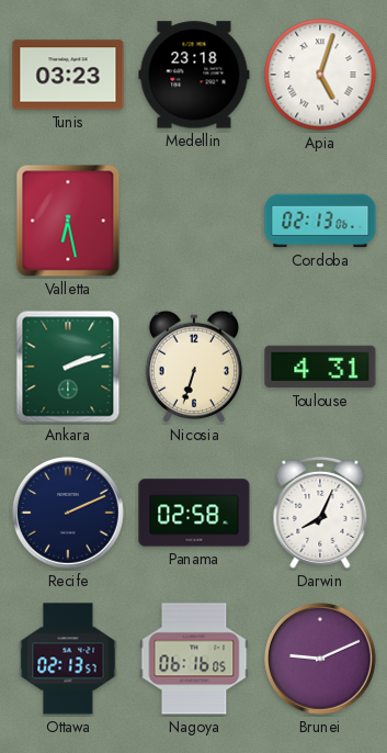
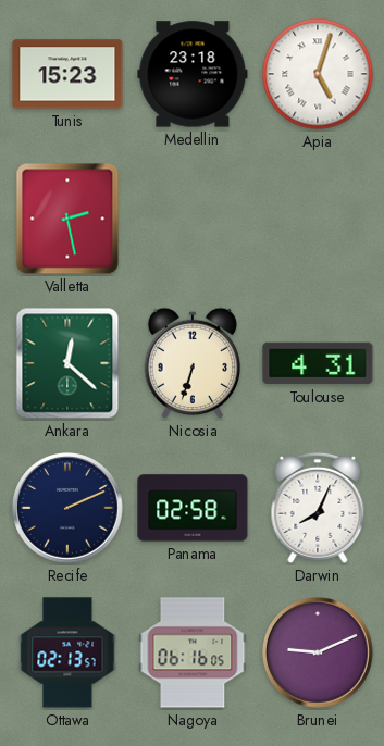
Tunis: 03:23 -> 15:23 (67, 74)
Valletta: 6:28 -> 2:28 (67, 219)
Cordoba: 02:13 -> none (320, 221)
Ankara: 2:12 -> 12:22 (67, 363)
